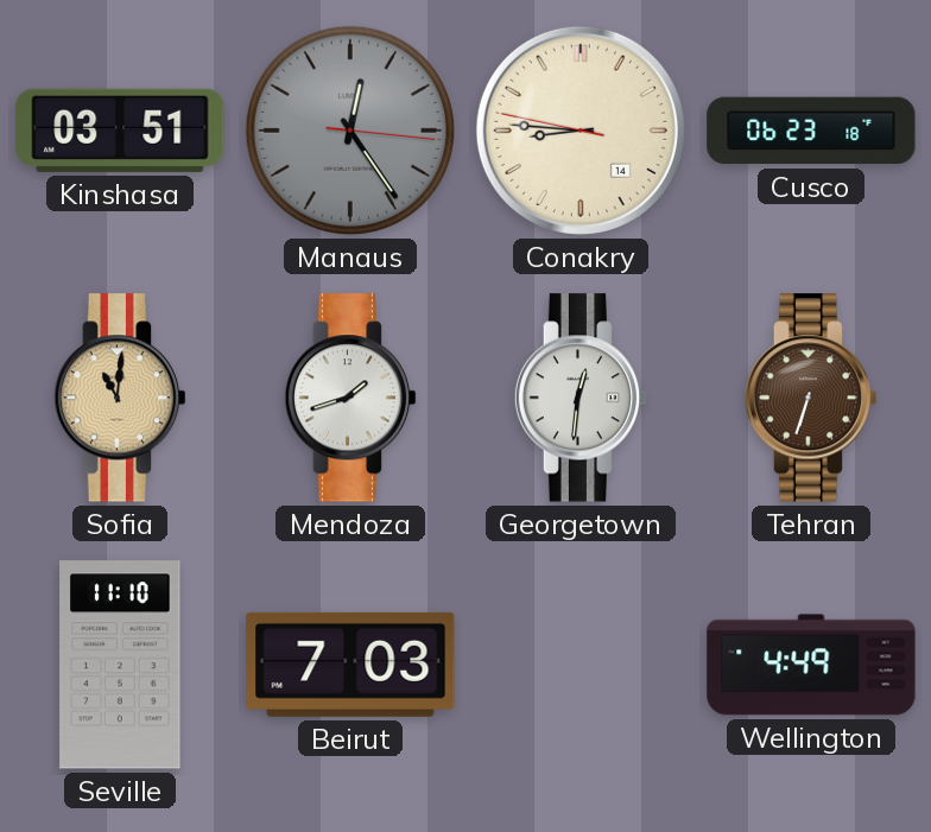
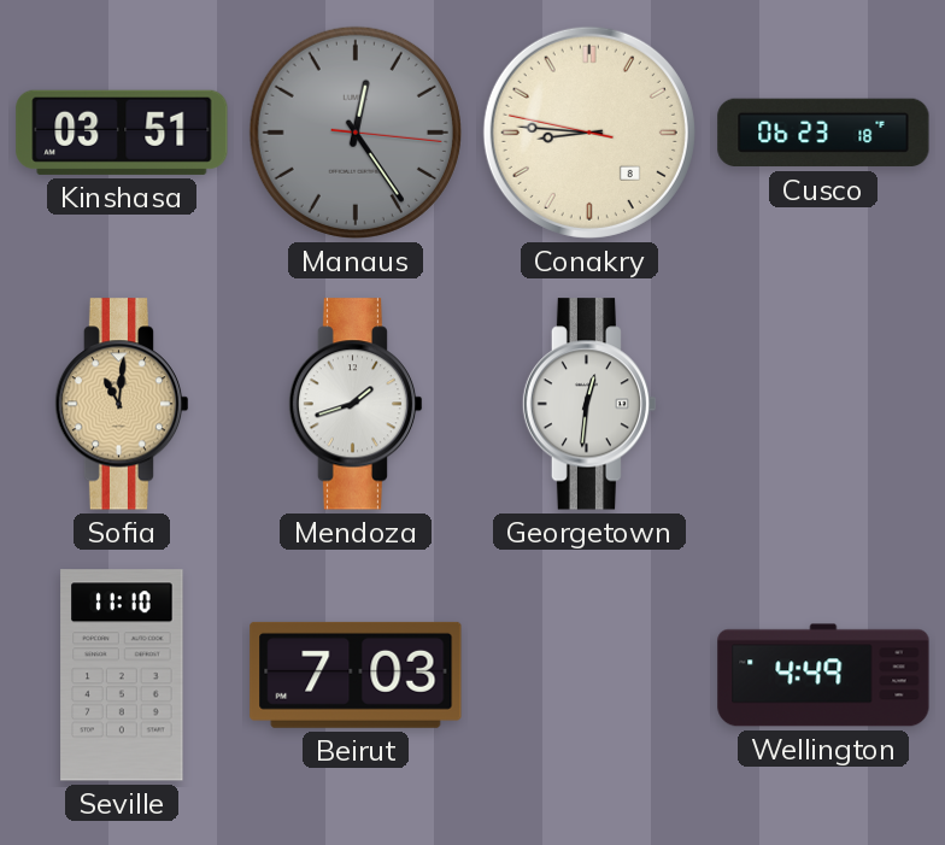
Conakry date: 14 -> 8 (589, 133)
Tehran: 6:33 -> none (811, 398)
